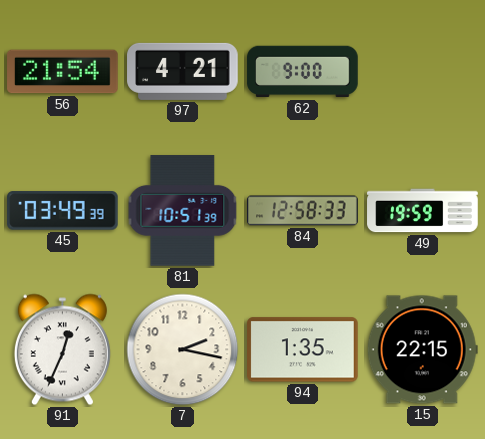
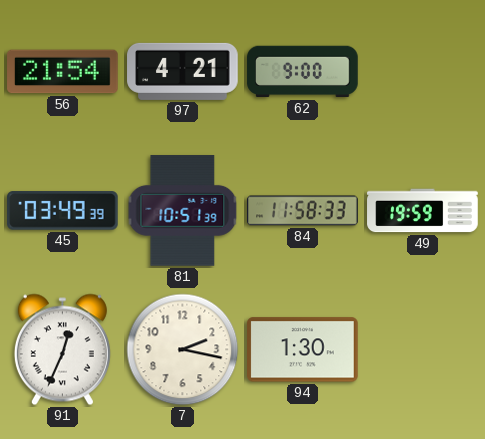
84: 12:58 -> 11:58 (303, 211)
94: 1:35 -> 1:30 (303, 350)
15: 22:15 -> none (422, 350)
